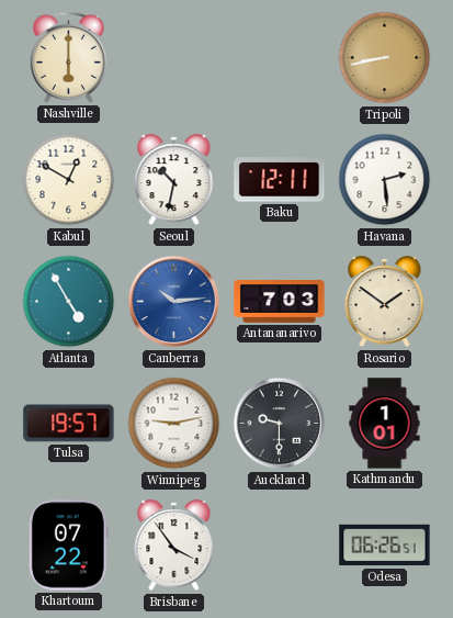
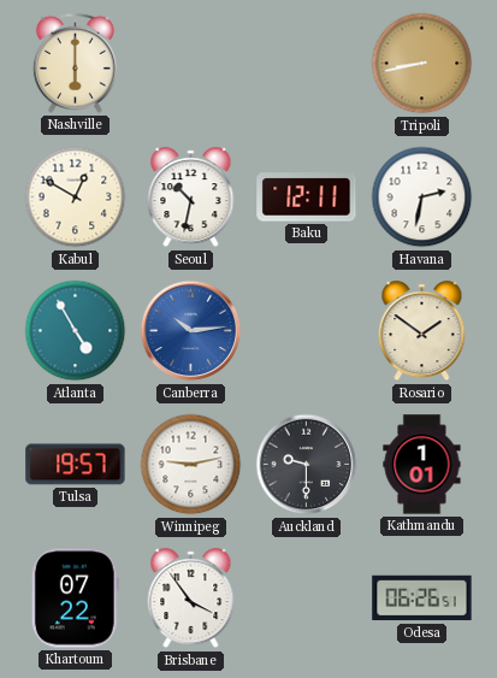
Havana: 2:29 -> 2:32 (422, 197)
Antananarivo: 7:03 -> none (280, 302)
